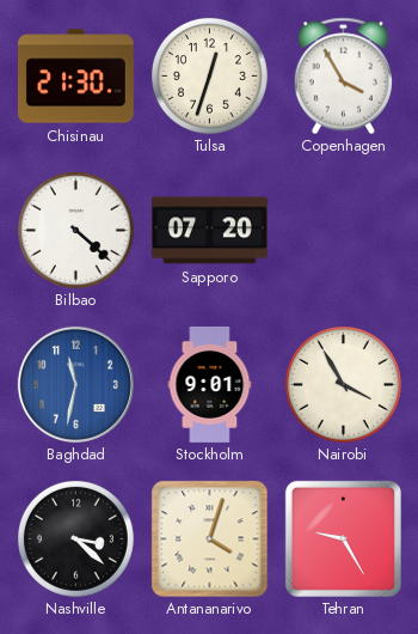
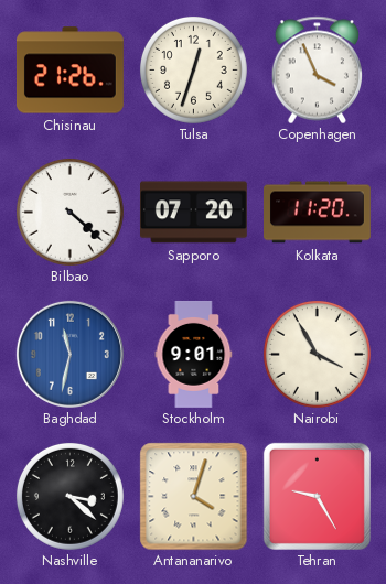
Chisinau: 21:30 -> 21:26 (69, 71)
Copenhagen: 3:55 -> 3:56 (317, 69)
Kolkata: none -> 11:20 (318, 213)
